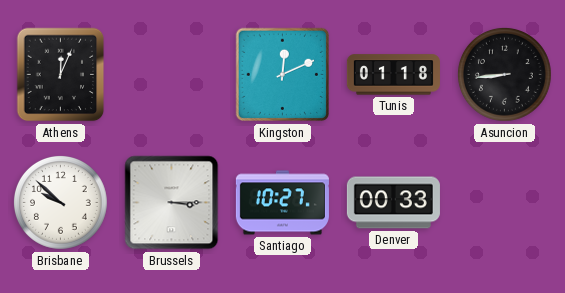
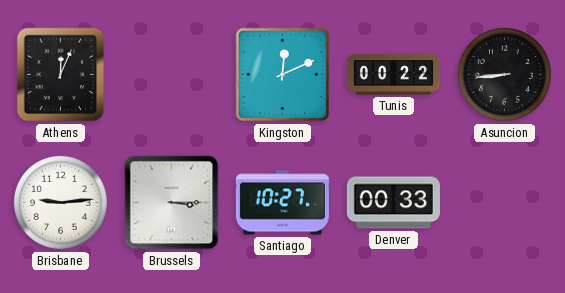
Tunis: 01:18 -> 00:22 (393, 75)
Brisbane: 9:52 -> 9:14 (61, 203)
